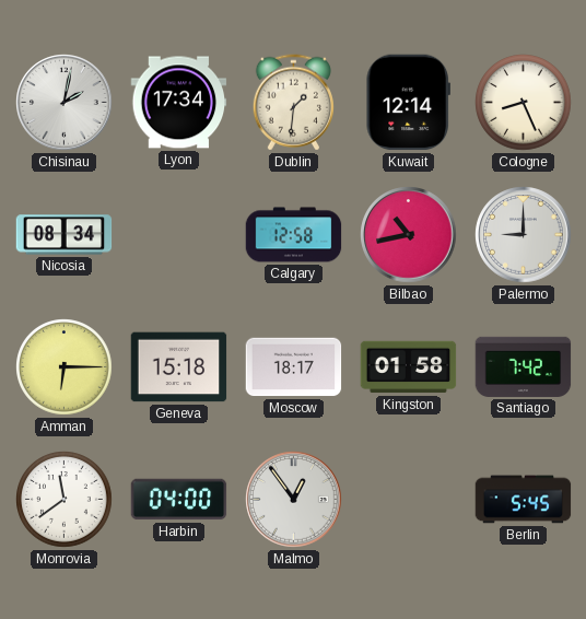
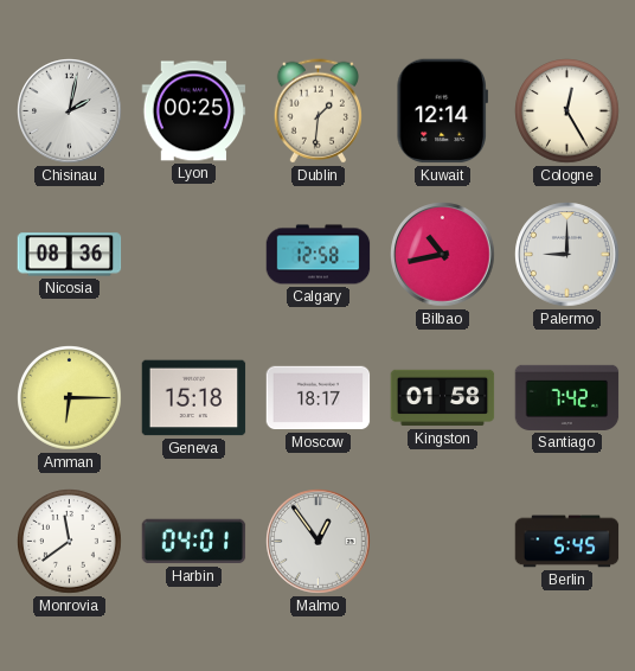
Lyon: 17:34 -> 00:25 (194, 111)
Cologne: 8:26 -> 12:25 (567, 111)
Nicosia: 08:34 -> 08:36 (70, 255)
Harbin: 04:00 -> 04:01 (194, 542)
